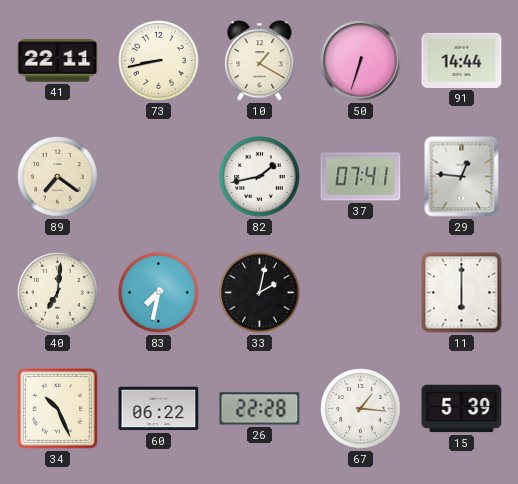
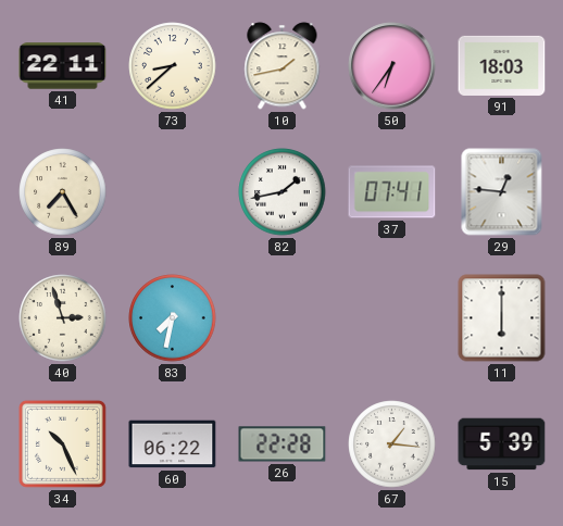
73: 8:43 -> 8:38 (173, 66)
10: 1:20 -> 1:43 (283, 66)
50: 6:33 -> 6:36 (392, 66)
91: 14:44 -> 18:03 (502, 65)
89: 7:21 -> 7:25 (63, 192)
40: 7:01 -> 2:57 (63, 318)
33: 2:02 -> none (260, 293)
